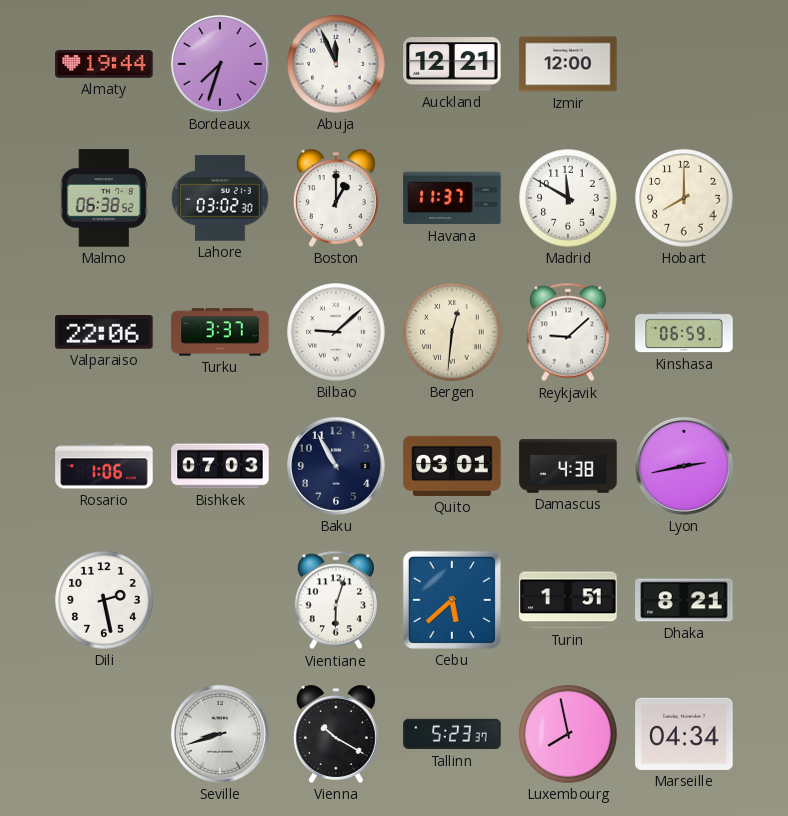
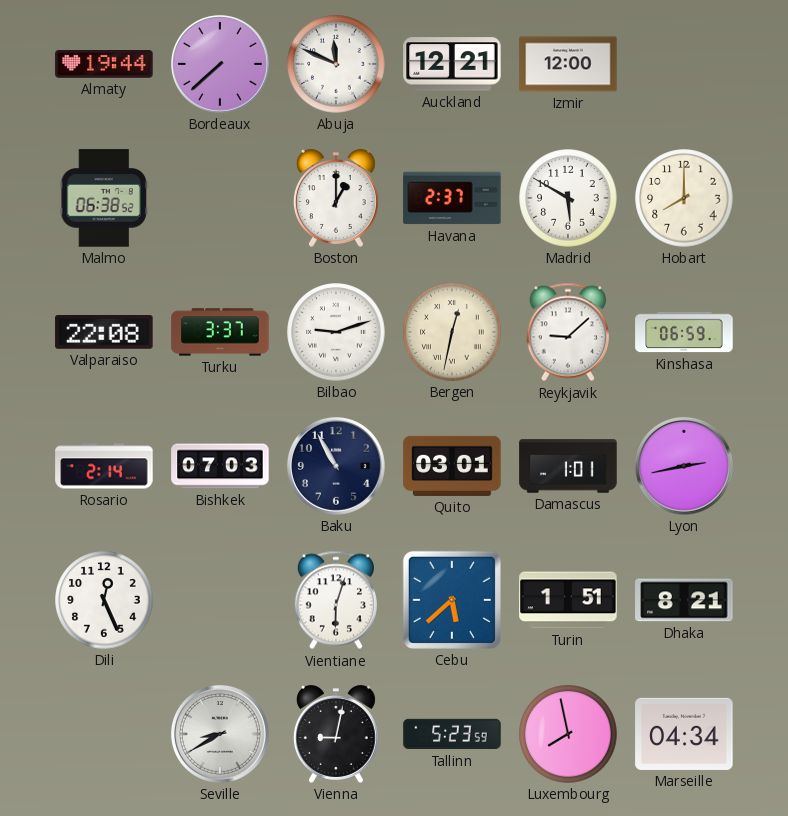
Bordeaux: 7:33 -> 7:38 (220, 64)
Abuja: 11:56 -> 11:49 (336, 64)
Lahore: 03:02 -> none (220, 198)
Havana: 11:37 -> 2:37 (452, 198)
Madrid: 11:50 -> 5:50 (568, 198)
Valparaiso: 22:06 -> 22:08 (104, 333)
Bilbao: 9:08 -> 9:12 (336, 332)
Bergen: 12:31 -> 12:32 (452, 332)
Rosario: 1:06 -> 2:14 (104, 466)
Damascus: 4:38 -> 1:01 (568, 466)
Dili: 2:28 -> 12:26 (104, 600)
Seville: 8:42 -> 8:40 (220, 734)
Vienna: 10:20 -> 9:02 (336, 734)
Tallinn: 5:23:37 -> 5:23:59 (452, 734)
